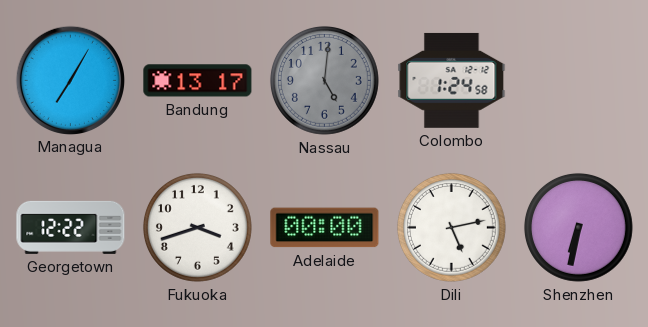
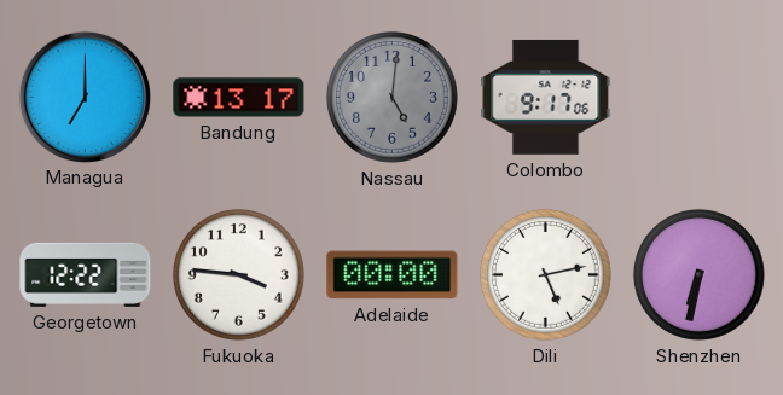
Managua: 7:05 -> 7:00 (85, 97)
Colombo: 1:24 -> 9:17 (546, 97)
Fukuoka: 3:42 -> 3:46 (238, 274)
